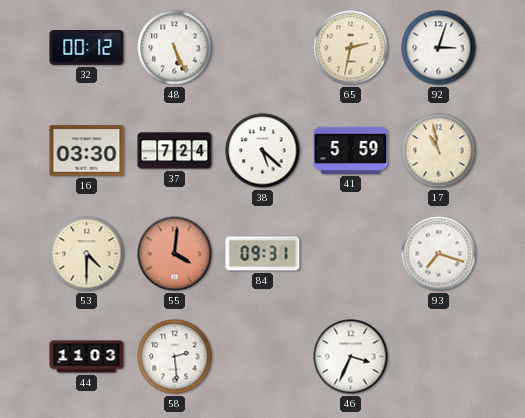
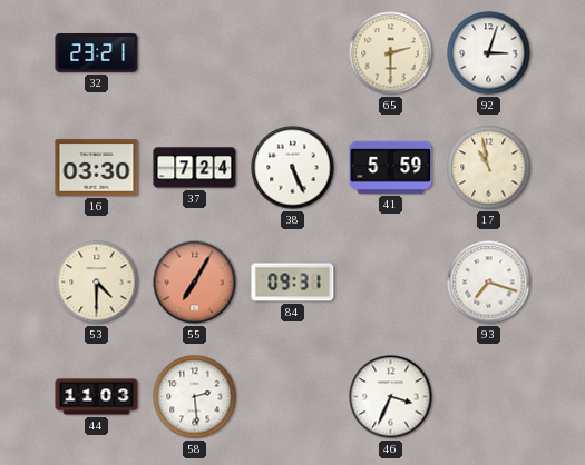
32: 00:12 -> 23:21 (97, 53)
48: 5:26 -> none (175, 48)
65: 2:32 -> 2:30 (391, 53)
38: 5:22 -> 5:26 (293, 168)
55: 4:01 -> 7:05 (195, 283)
